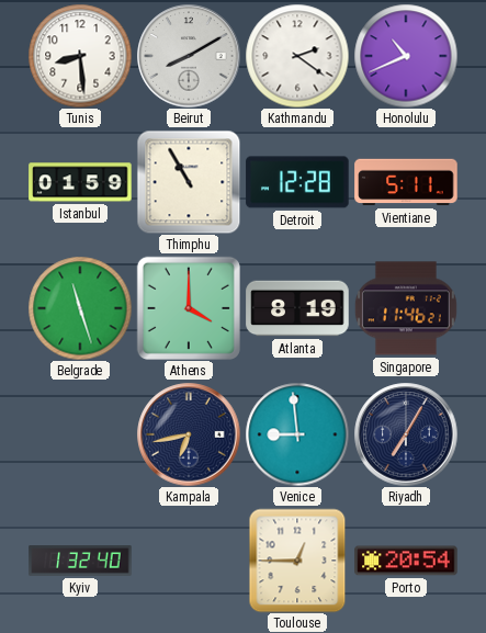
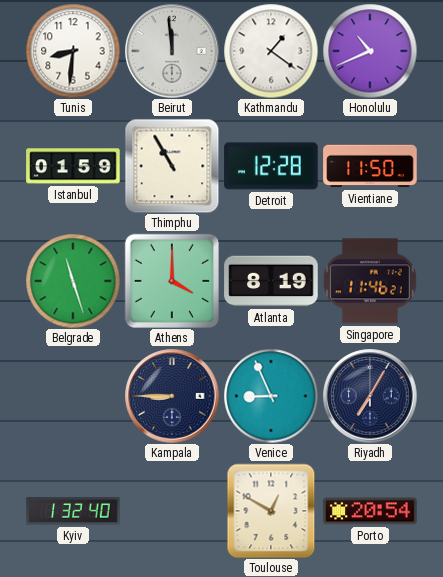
Tunis: 8:29 -> 8:31 (73, 51)
Beirut: 8:10 -> 11:59 (172, 51)
Kathmandu: 2:21 -> 1:21 (271, 51)
Vientiane: 5:11 -> 11:50 (370, 166)
Kampala: 6:43 -> 8:45 (172, 396)
Venice: 8:59 -> 8:56 (271, 396)
Toulouse: 12:45 -> 12:50 (271, 511)
